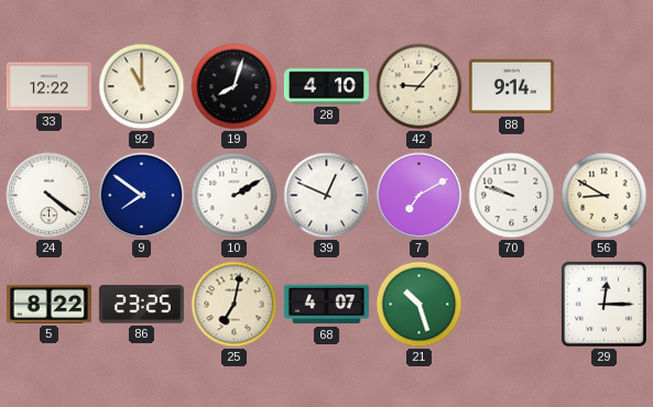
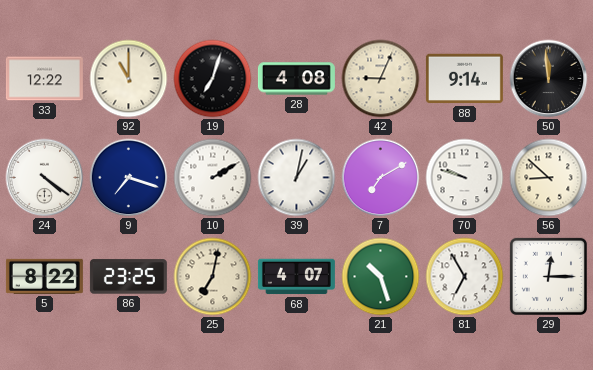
19: 8:03 -> 7:03 (213, 79)
28: 4:10 -> 4:08 (296, 79)
42: 9:07 -> 9:04 (381, 79)
50: none -> 11:59 (549, 79)
9: 7:51 -> 7:18 (129, 178)
39: 12:49 -> 1:02 (297, 178)
56: 8:50 -> 8:52 (549, 178)
81: none -> 6:55 (465, 277)
